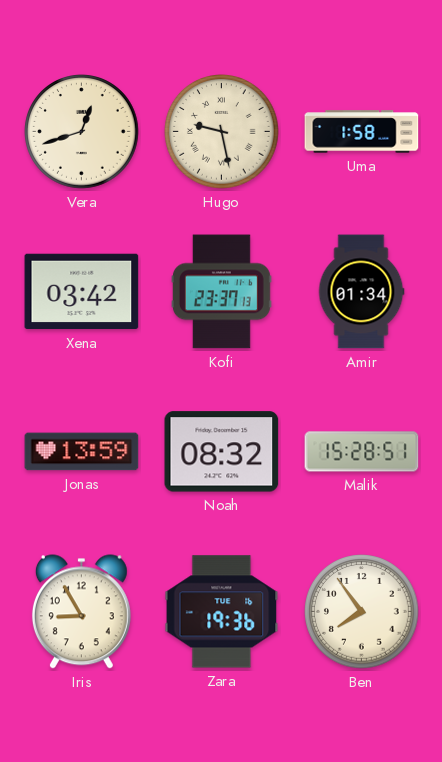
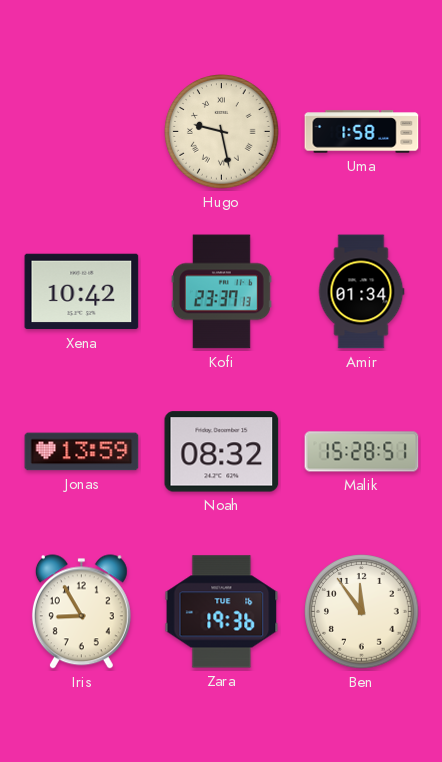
Vera: 12:42 -> none (82, 132)
Xena: 03:42 -> 10:42 (82, 292)
Ben: 7:54 -> 11:54 (362, 612)
